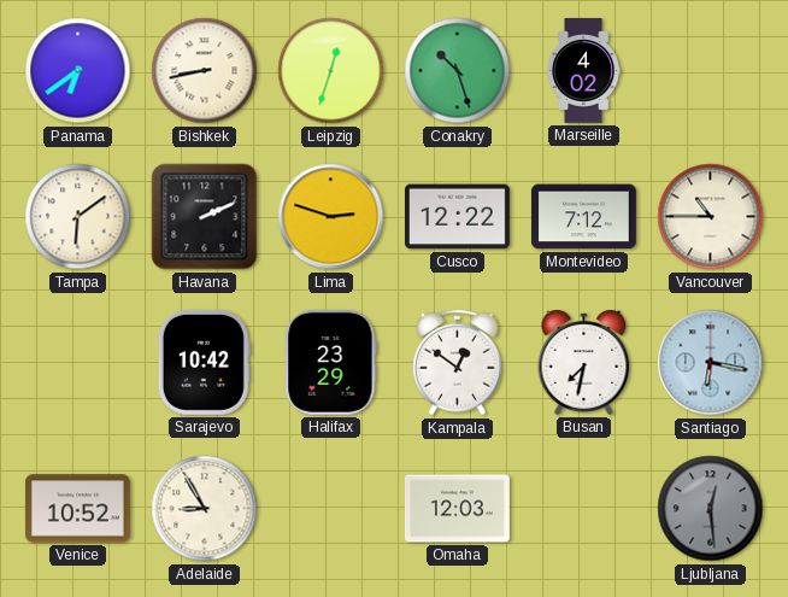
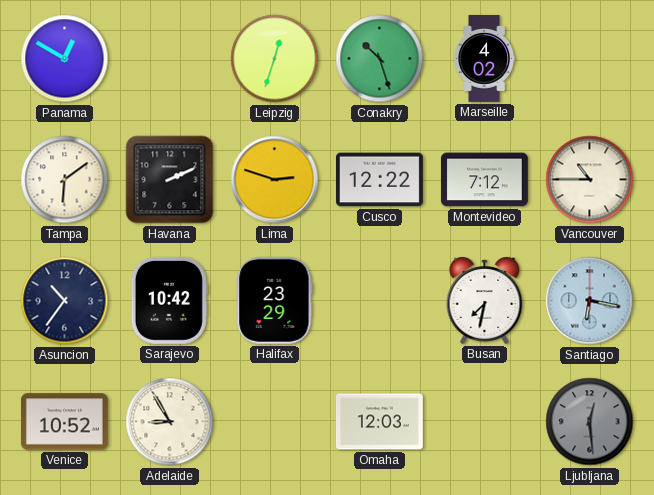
Panama: 6:39 -> 12:50 (65, 59)
Bishkek: 8:43 -> none (205, 71)
Asuncion: none -> 10:36 (65, 301)
Kampala: 12:51 -> none (458, 363)
